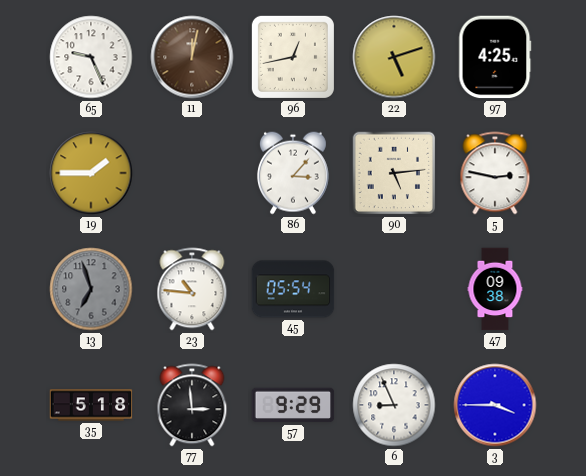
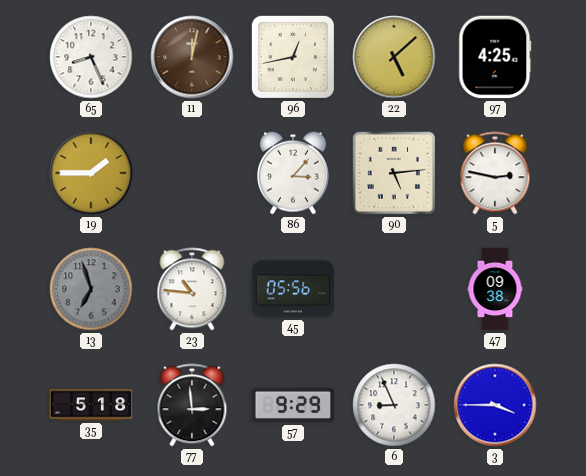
65: 9:26 -> 8:26 (91, 57)
22: 5:12 -> 5:08 (394, 57)
45: 05:54 -> 05:56 (293, 289)
